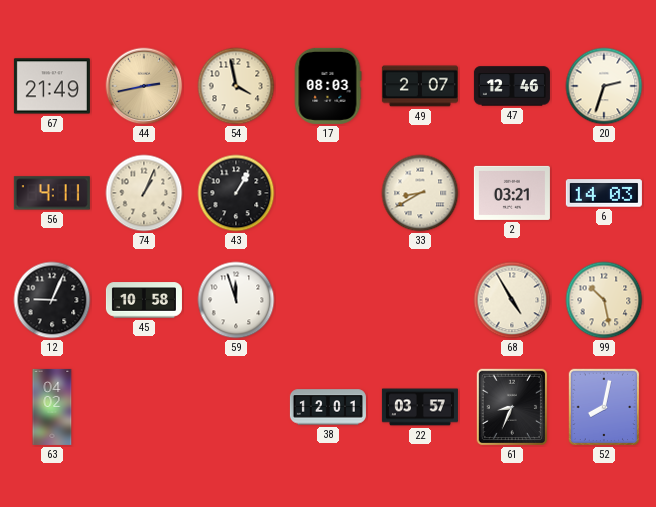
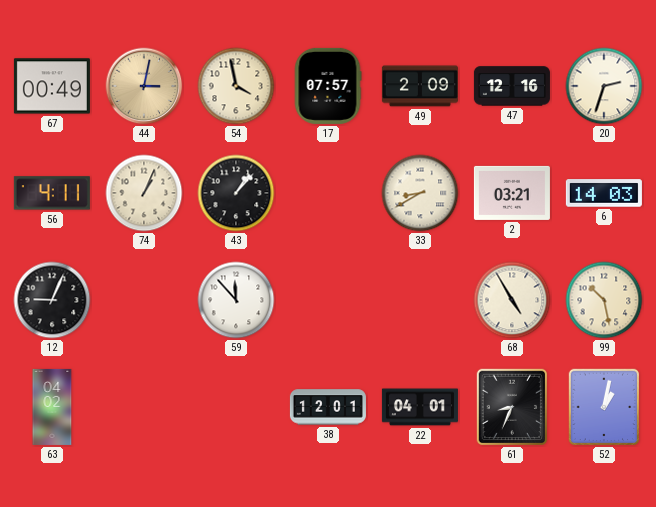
67: 21:49 -> 00:49 (52, 86)
44: 2:43 -> 3:02 (144, 86)
17: 08:03 -> 07:57 (328, 86)
49: 2:07 -> 2:09 (420, 86)
47: 12:46 -> 12:16 (512, 86)
43: 1:05 -> 1:07 (236, 193)
45: 10:58 -> none (144, 300)
59: 11:57 -> 11:53 (236, 300)
22: 03:57 -> 04:01 (420, 407)
52: 8:02 -> 1:02 (604, 407)
